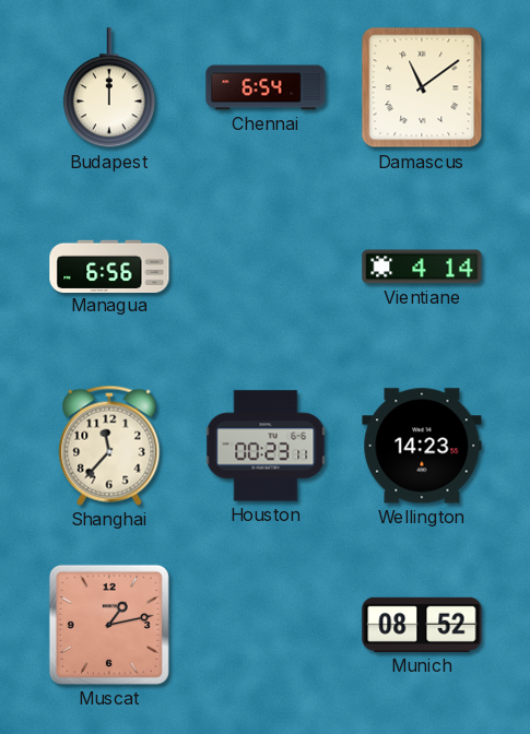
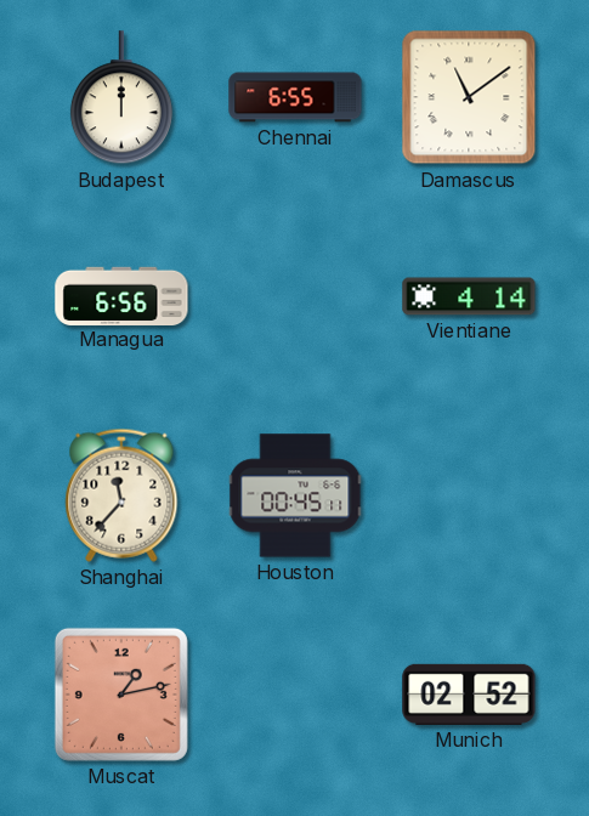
Chennai: 6:54 -> 6:55 (295, 97)
Houston: 00:23 -> 00:45 (295, 495)
Wellington: 14:23 -> none (422, 446)
Munich: 08:52 -> 02:52 (469, 695)
